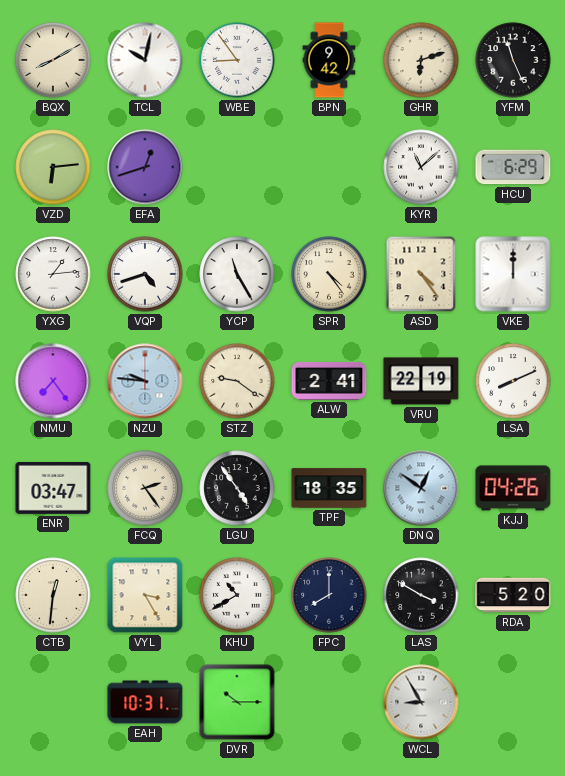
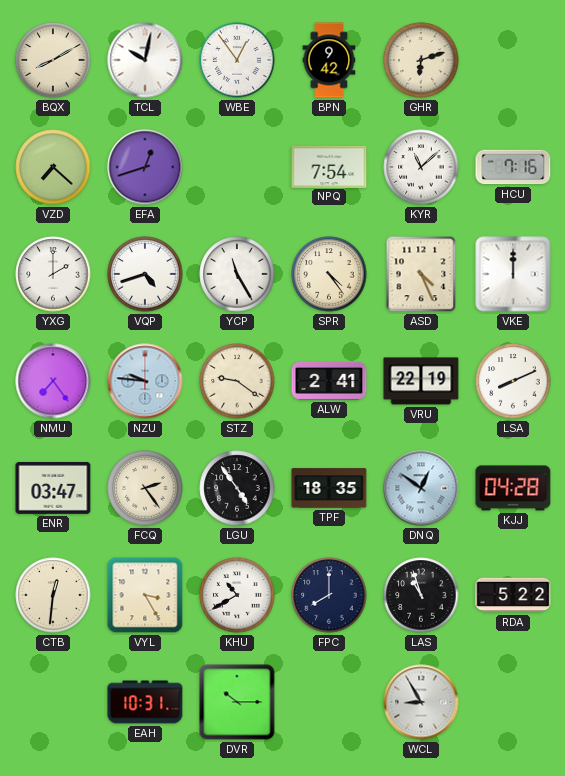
WBE: 8:54 -> 12:54 (237, 60)
YFM: 11:26 -> none (513, 60)
VZD: 6:14 -> 7:22 (53, 167)
NPQ: none -> 7:54 (329, 166)
HCU: 6:29 -> 7:16 (513, 167)
YXG: 1:14 -> 2:00 (53, 274)
ASD: 4:24 -> 4:26 (421, 274)
KJJ: 04:26 -> 04:28 (513, 488)
LAS: 3:50 -> 10:57 (421, 595)
RDA: 5:20 -> 5:22 (513, 595)
